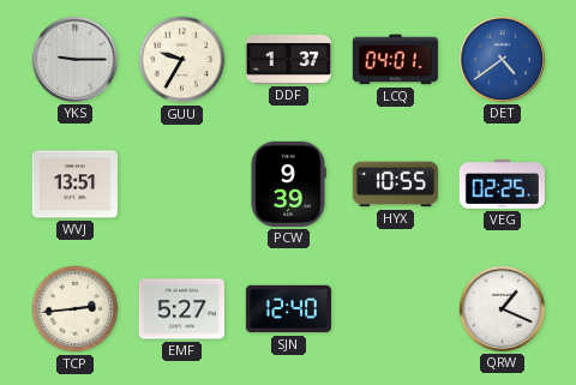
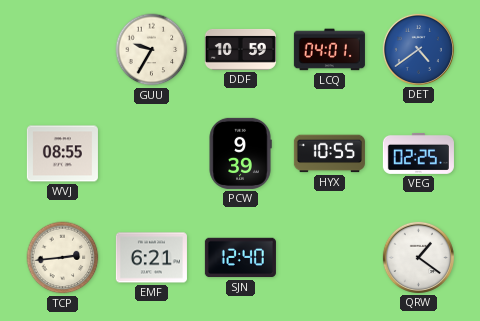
YKS: 9:15 -> none (74, 59)
DDF: 1:37 -> 10:59 (240, 49)
WVJ: 13:51 -> 08:55 (62, 154)
EMF: 5:27 -> 6:21 (151, 258)
QRW: 1:19 -> 1:21 (418, 257)
